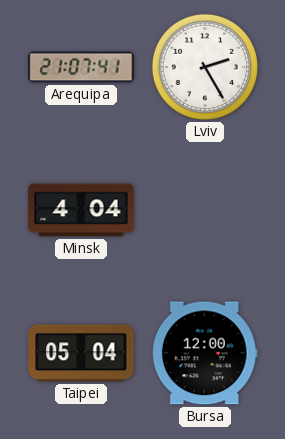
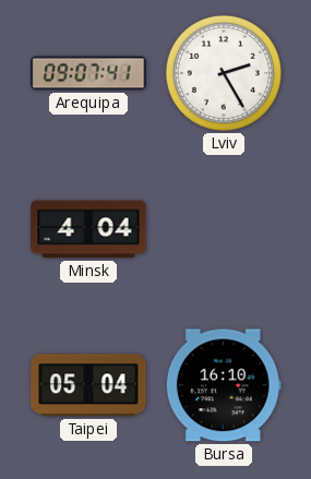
Arequipa: 21:07 -> 09:07 (88, 73)
Bursa: 12:00 -> 16:10 (224, 385)
